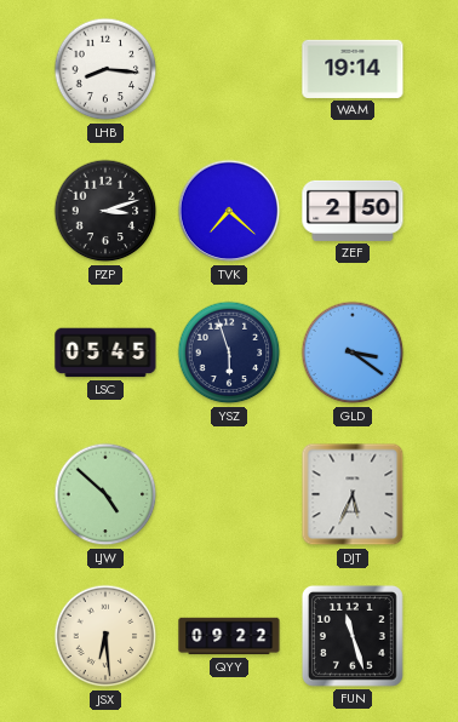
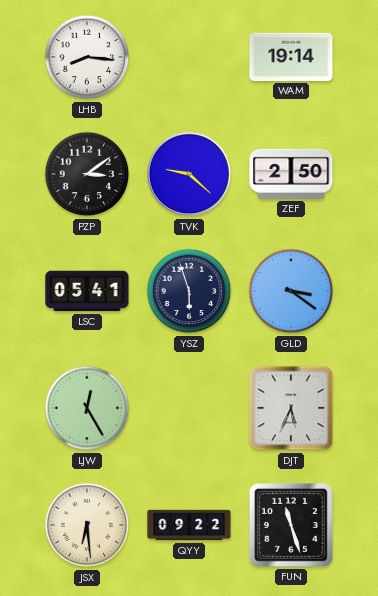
PZP: 3:12 -> 3:09 (87, 174)
TVK: 7:22 -> 9:22 (189, 174)
LSC: 05:45 -> 05:41 (87, 291)
LJW: 4:52 -> 12:25 (87, 408)
